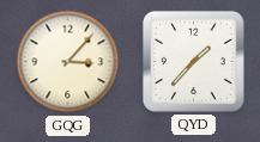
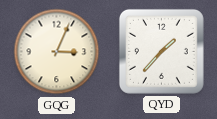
GQG: 3:07 -> 3:04 (57, 52)
